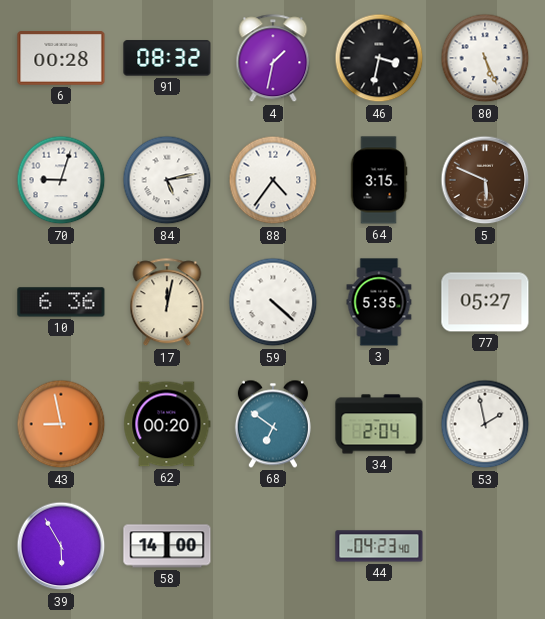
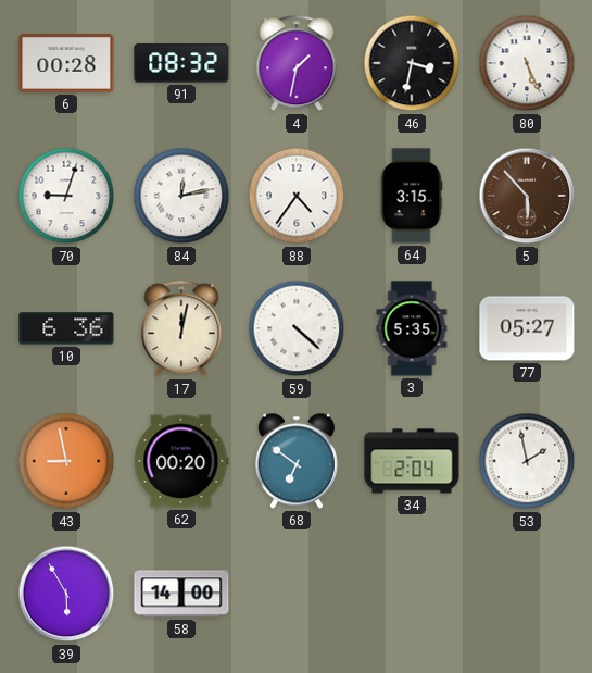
84: 5:13 -> 12:13 (181, 196)
5: 5:49 -> 5:53 (527, 196)
44: 04:23 -> none (379, 546)
